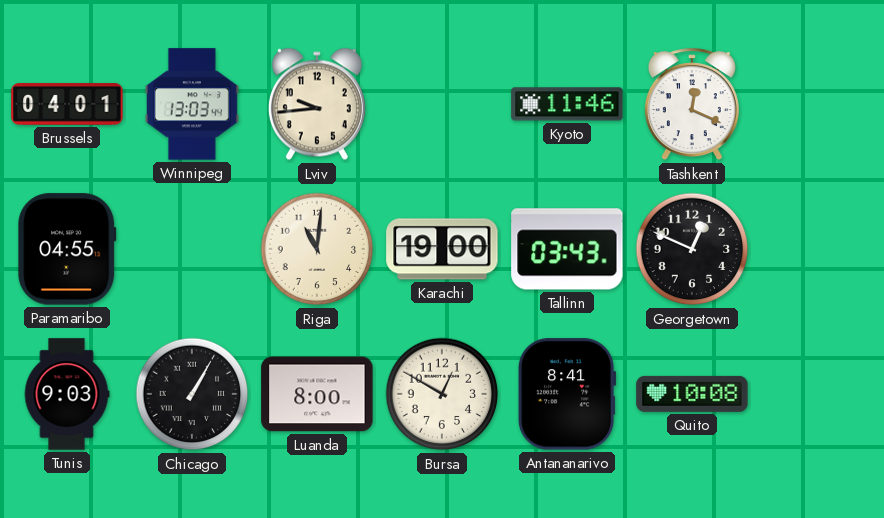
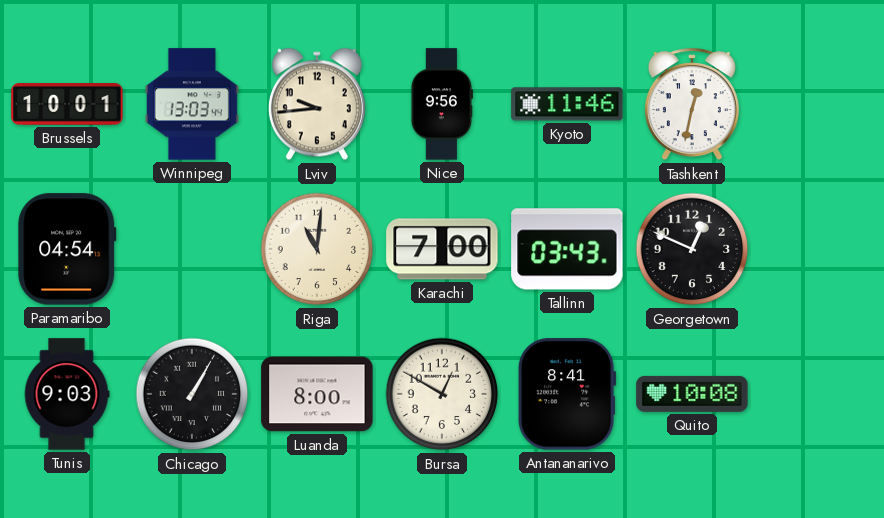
Brussels: 04:01 -> 10:01 (67, 104)
Nice: none -> 9:56 (441, 104)
Tashkent: 12:19 -> 12:32 (692, 105)
Paramaribo: 04:55 -> 04:54 (67, 249)
Karachi: 19:00 -> 7:00 (442, 249)
